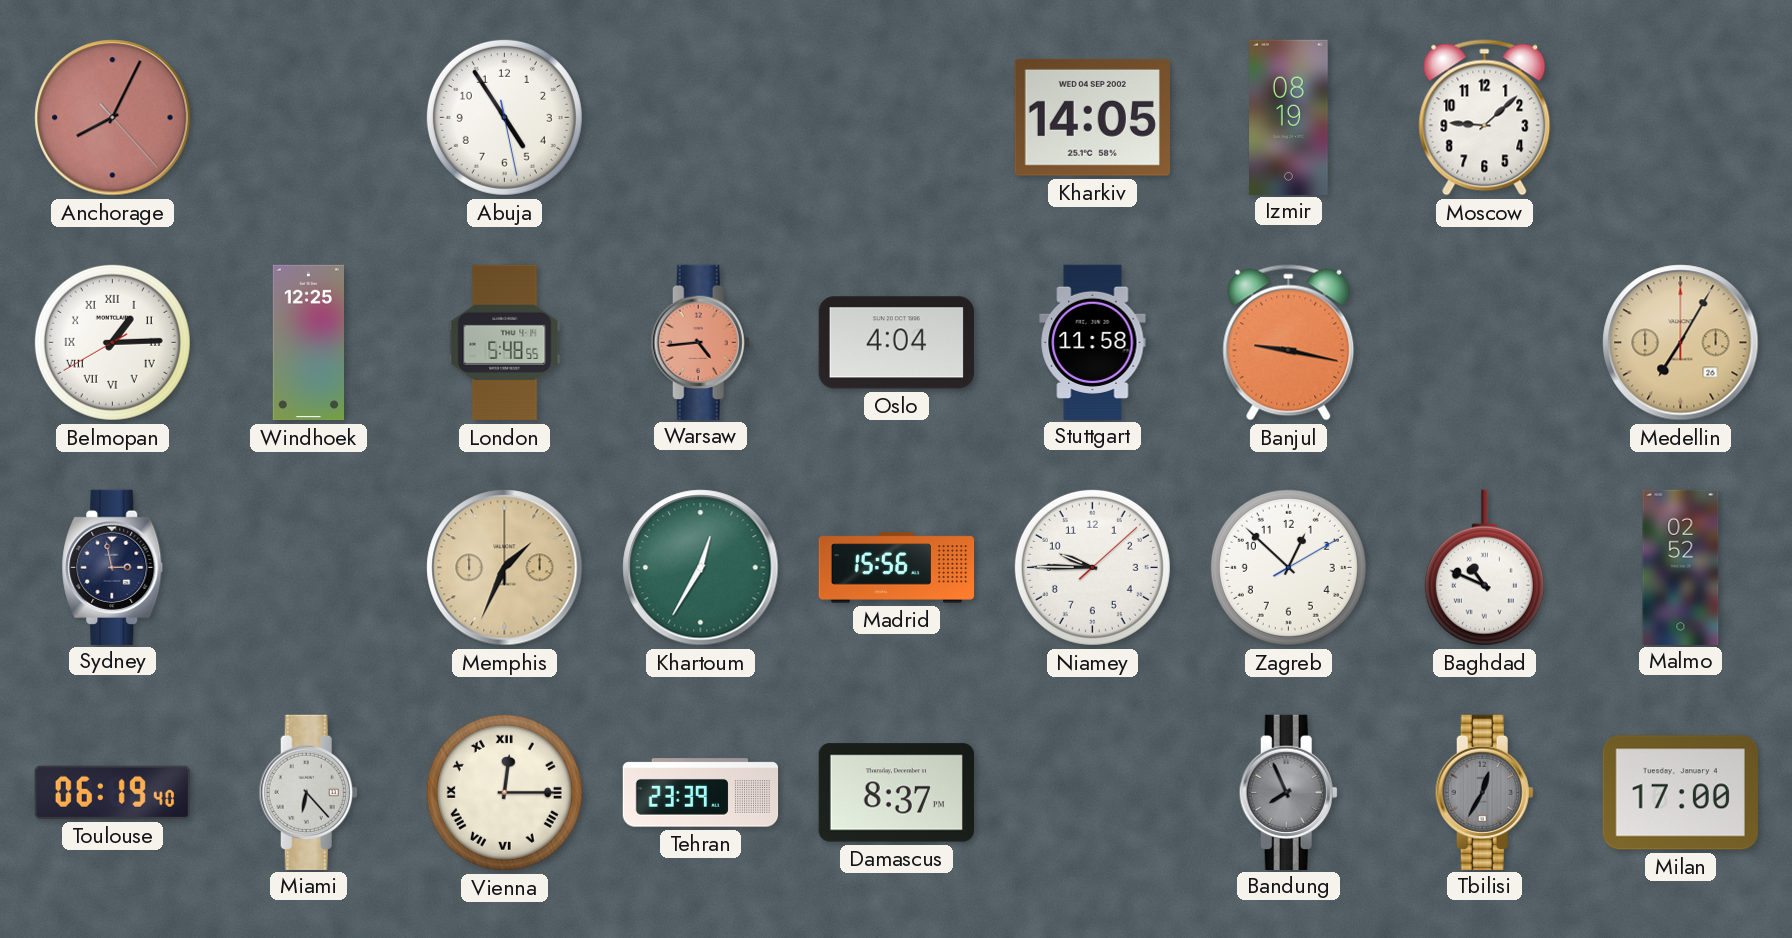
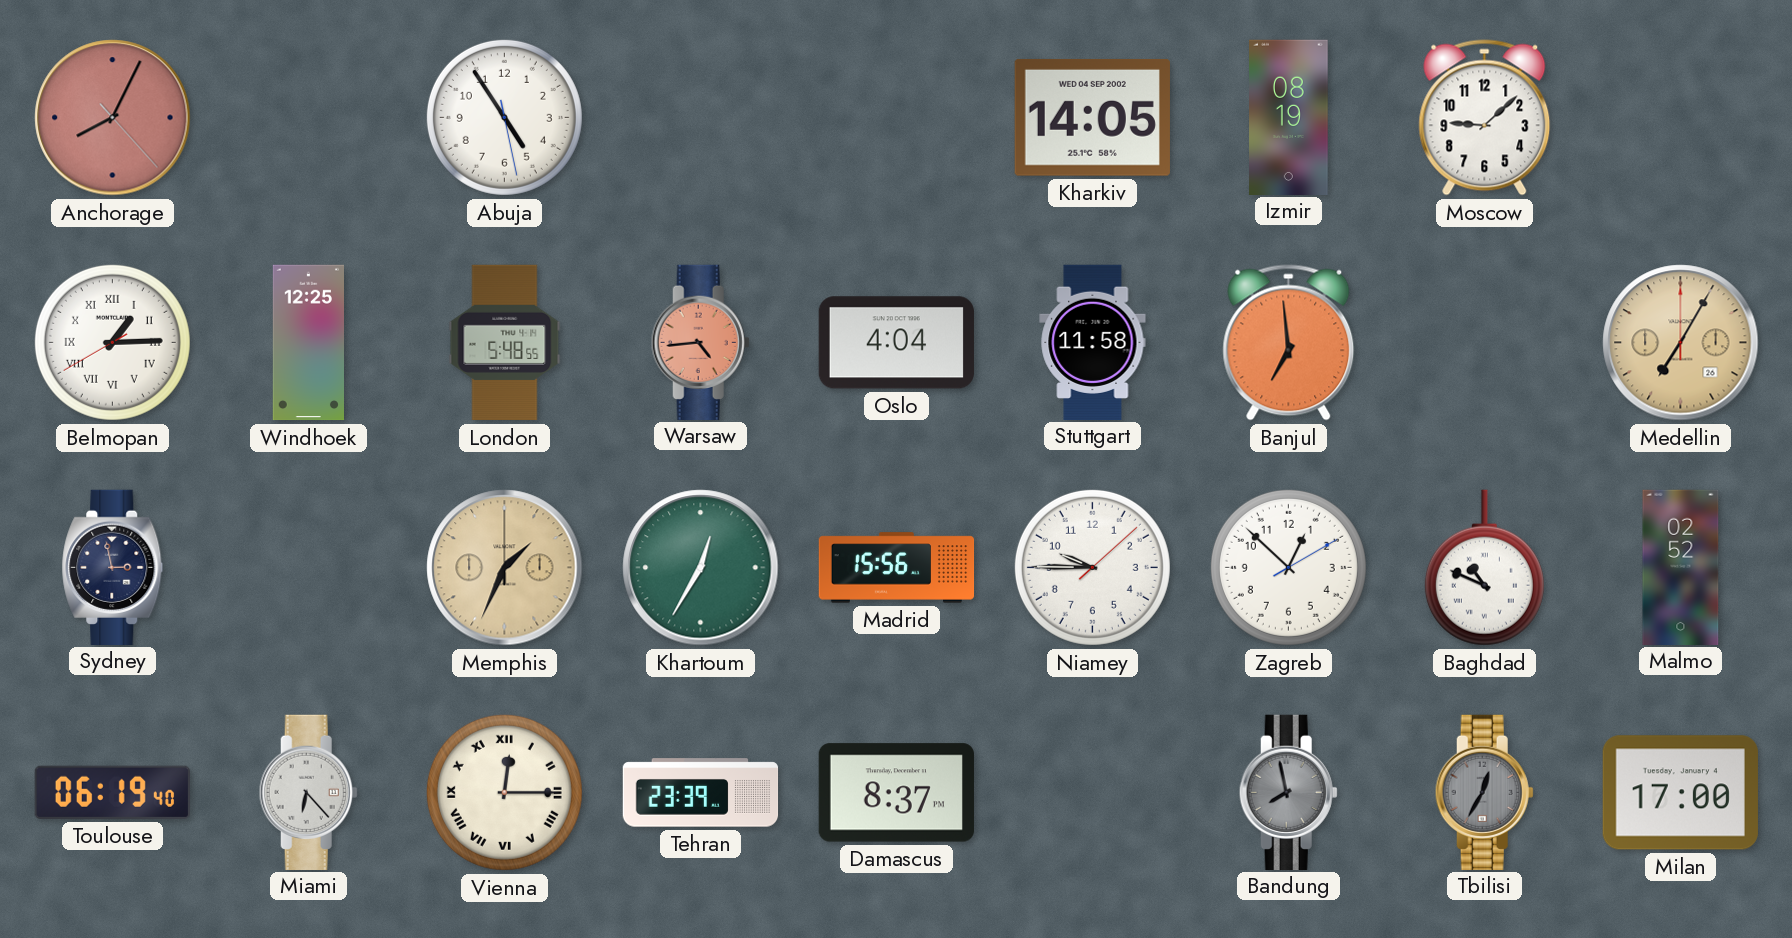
Banjul: 9:17 -> 6:59 (1289, 343)
Bandung: 7:56 -> 7:58 (1288, 792)
